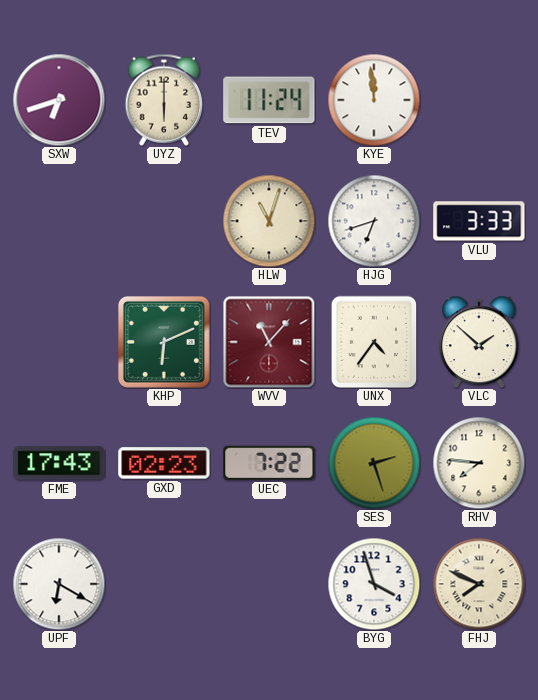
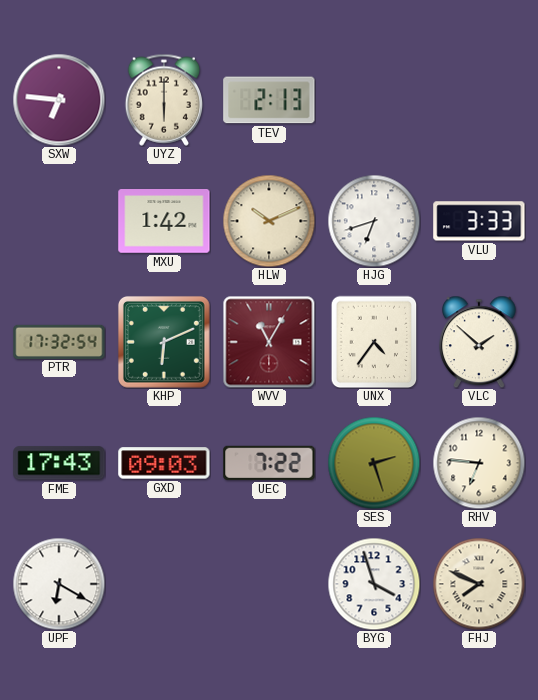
SXW: 6:42 -> 6:46 (59, 100)
TEV: 11:24 -> 2:13 (269, 100)
KYE: 11:59 -> none (374, 100)
MXU: none -> 1:42 (164, 222)
HLW: 11:03 -> 10:11 (269, 221)
PTR: none -> 17:32 (59, 341)
WVV: 11:07 -> 11:05 (269, 342)
GXD: 02:23 -> 09:03 (164, 463)
RHV: 7:46 -> 6:46 (479, 463)
